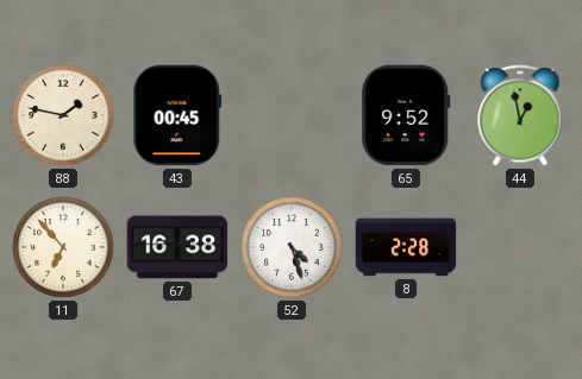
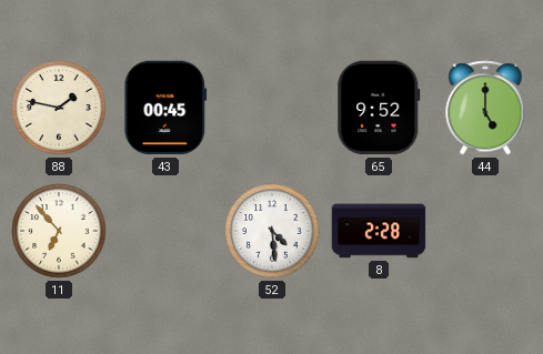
44: 12:58 -> 5:00 (485, 108)
67: 16:38 -> none (177, 247)
52: 4:27 -> 4:29 (272, 231)
